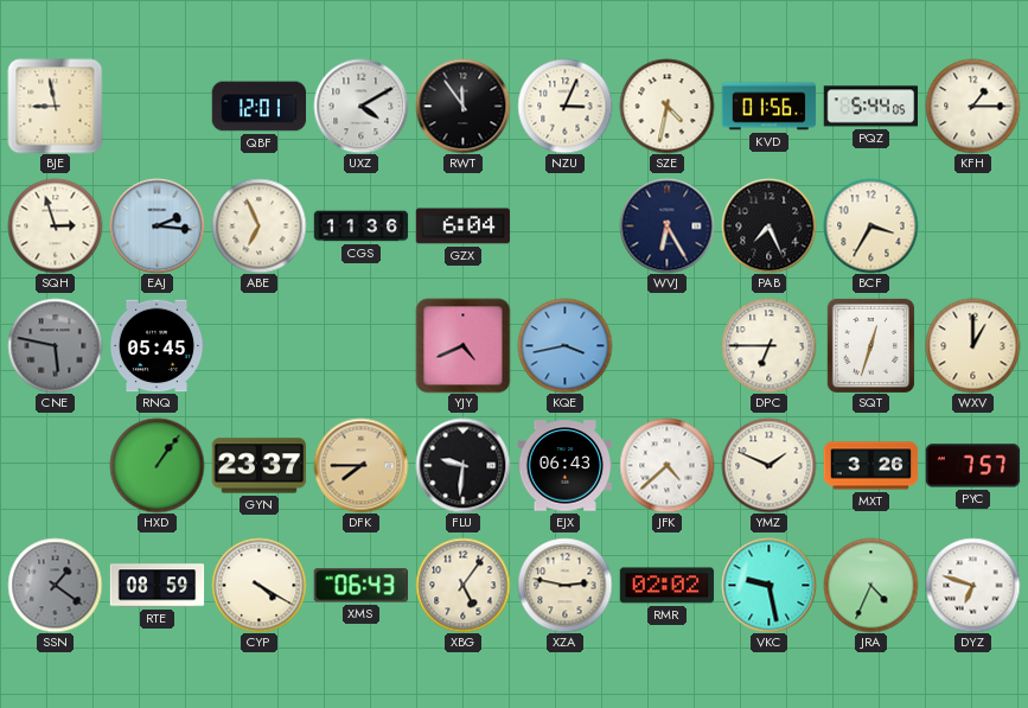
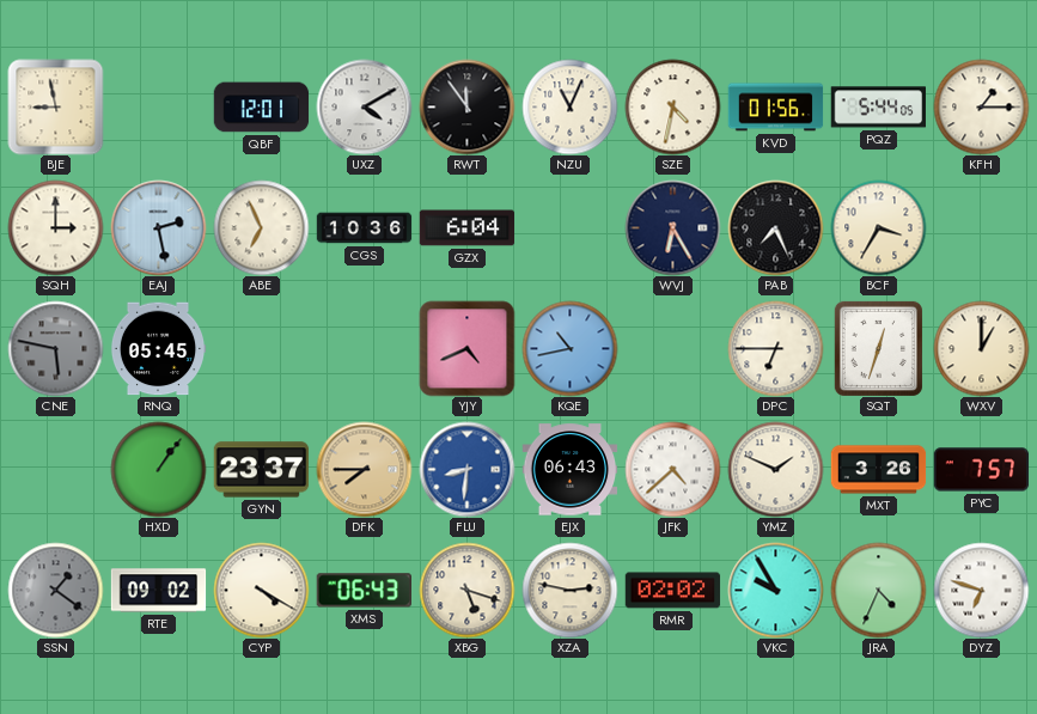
NZU: 3:04 -> 11:04 (569, 106)
SQH: 2:57 -> 3:00 (55, 227)
EAJ: 2:16 -> 2:28 (158, 227)
CGS: 11:36 -> 10:36 (364, 228)
KQE: 3:43 -> 10:43 (569, 348)
FLU: 9:31 -> 8:31 (466, 469)
FLU dial: black -> blue (466, 469)
RTE: 08:59 -> 09:02 (158, 591)
XBG: 5:06 -> 5:18 (466, 590)
VKC: 9:28 -> 9:55 (775, 590)
